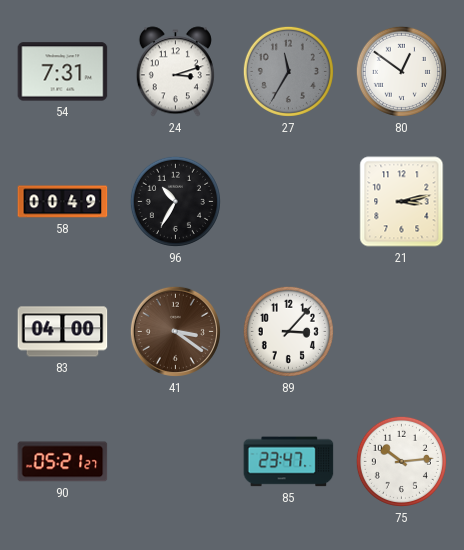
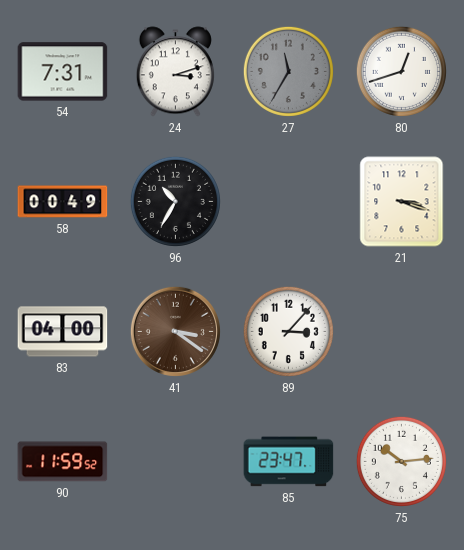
80: 12:51 -> 12:42 (401, 71)
21: 3:13 -> 3:18 (402, 202)
90: 05:21 -> 11:59 (63, 462)
